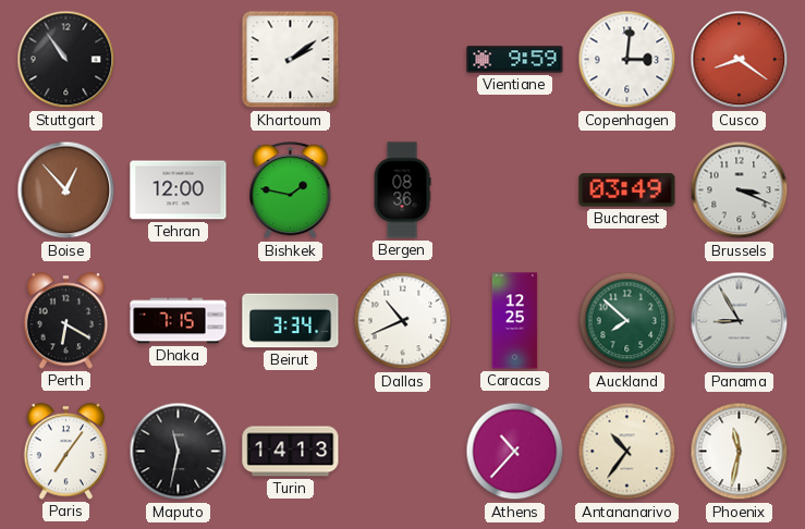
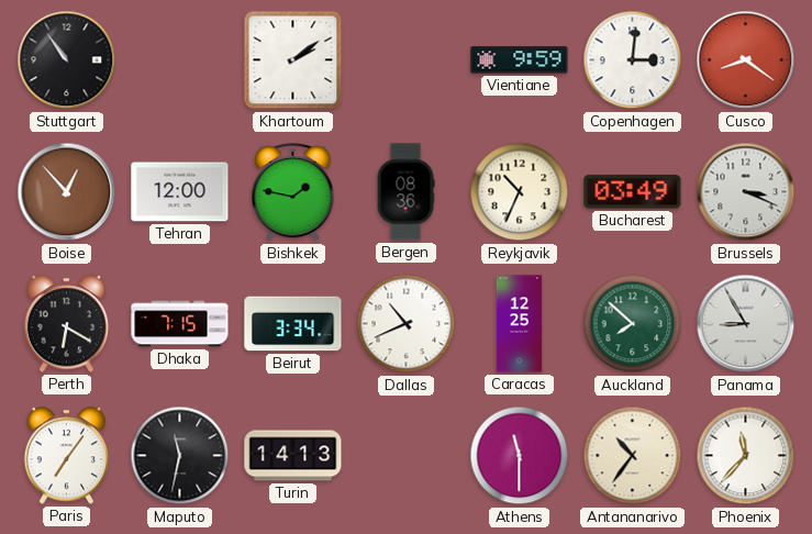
Reykjavik: none -> 10:34 (520, 192)
Athens: 10:37 -> 11:30 (520, 456)
Phoenix: 11:32 -> 11:37 (746, 456)
